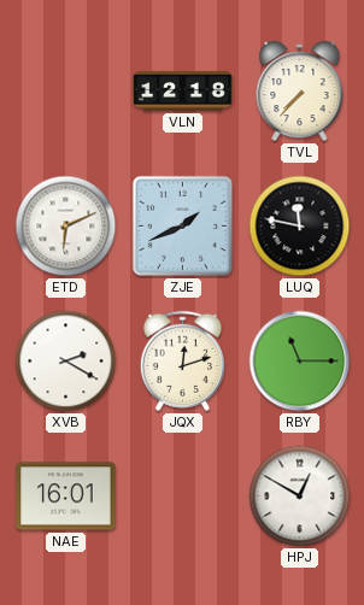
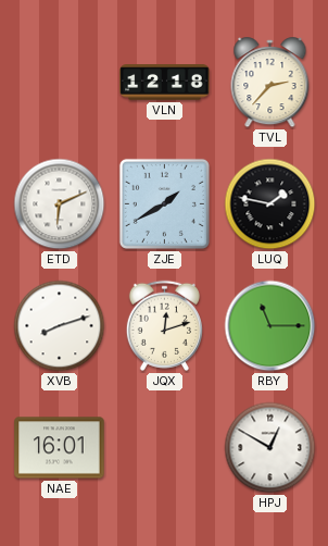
TVL: 7:37 -> 2:37 (270, 83)
ZJE: 1:41 -> 1:40 (164, 203)
LUQ: 11:47 -> 1:47 (270, 204)
XVB: 2:20 -> 8:12 (60, 326)
